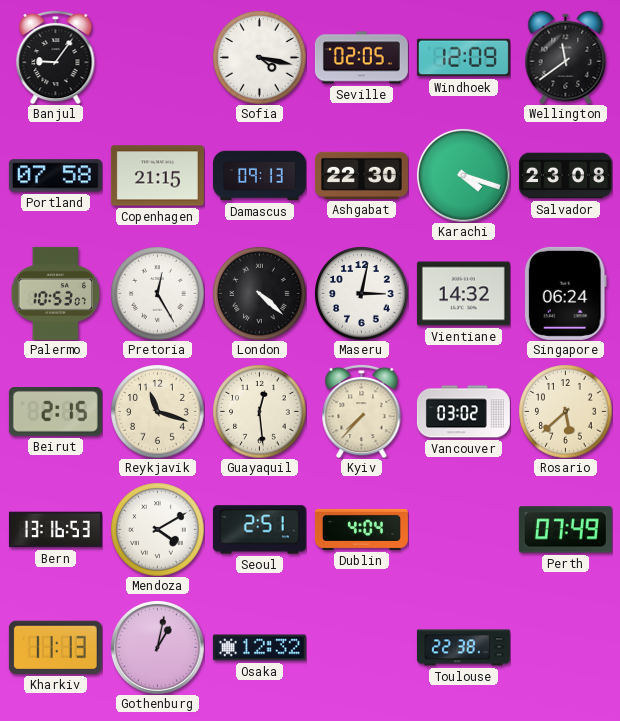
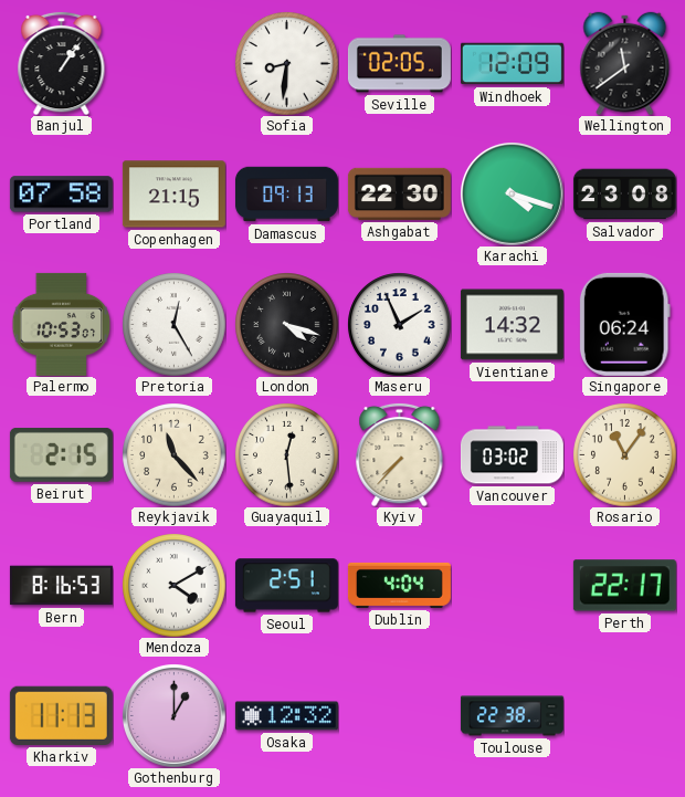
Banjul: 9:06 -> 1:06 (62, 63)
Sofia: 4:17 -> 8:31 (286, 63)
London: 4:22 -> 4:18 (286, 324)
Maseru: 3:02 -> 1:56 (399, 324)
Reykjavik: 11:18 -> 11:23 (173, 454)
Rosario: 5:38 -> 11:06 (624, 454)
Bern: 13:16 -> 8:16 (61, 586)
Perth: 07:49 -> 22:17 (624, 586)
Gothenburg: 1:02 -> 1:00 (175, 716)
